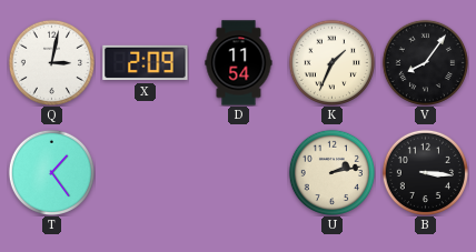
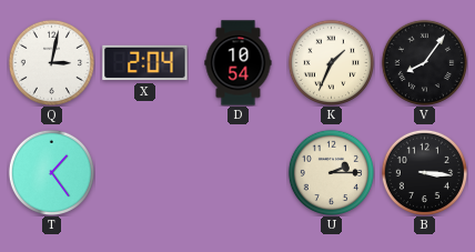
X: 2:09 -> 2:04 (145, 63)
D: 11:54 -> 10:54 (239, 63)
U: 2:13 -> 2:15 (331, 172)
